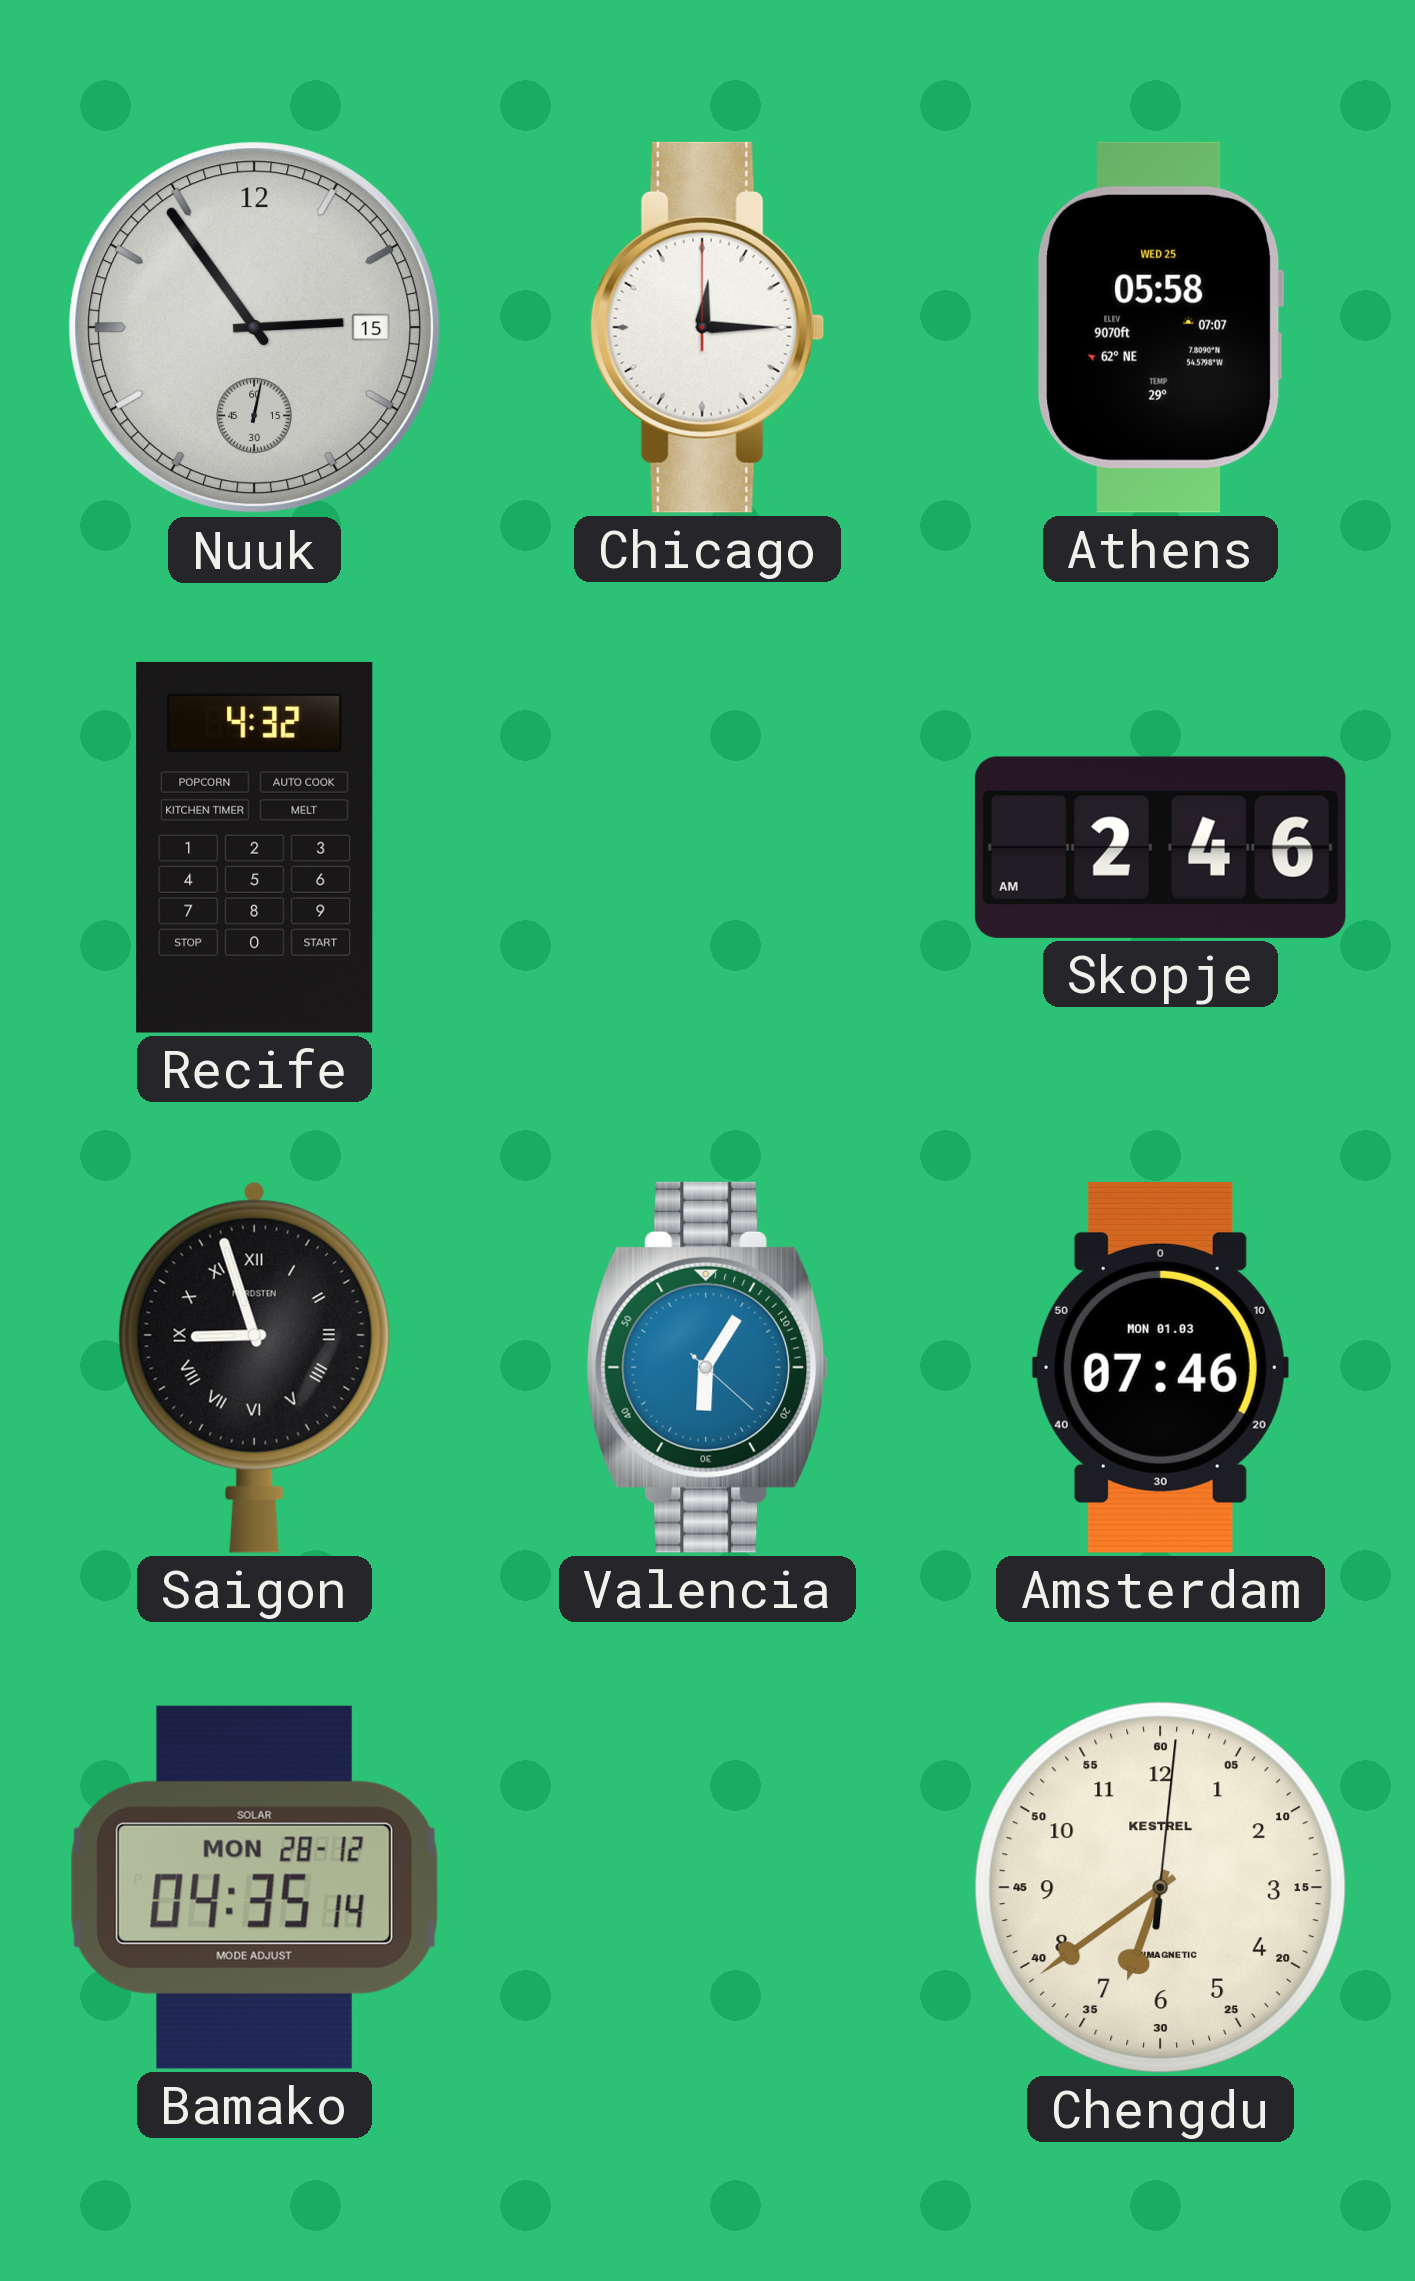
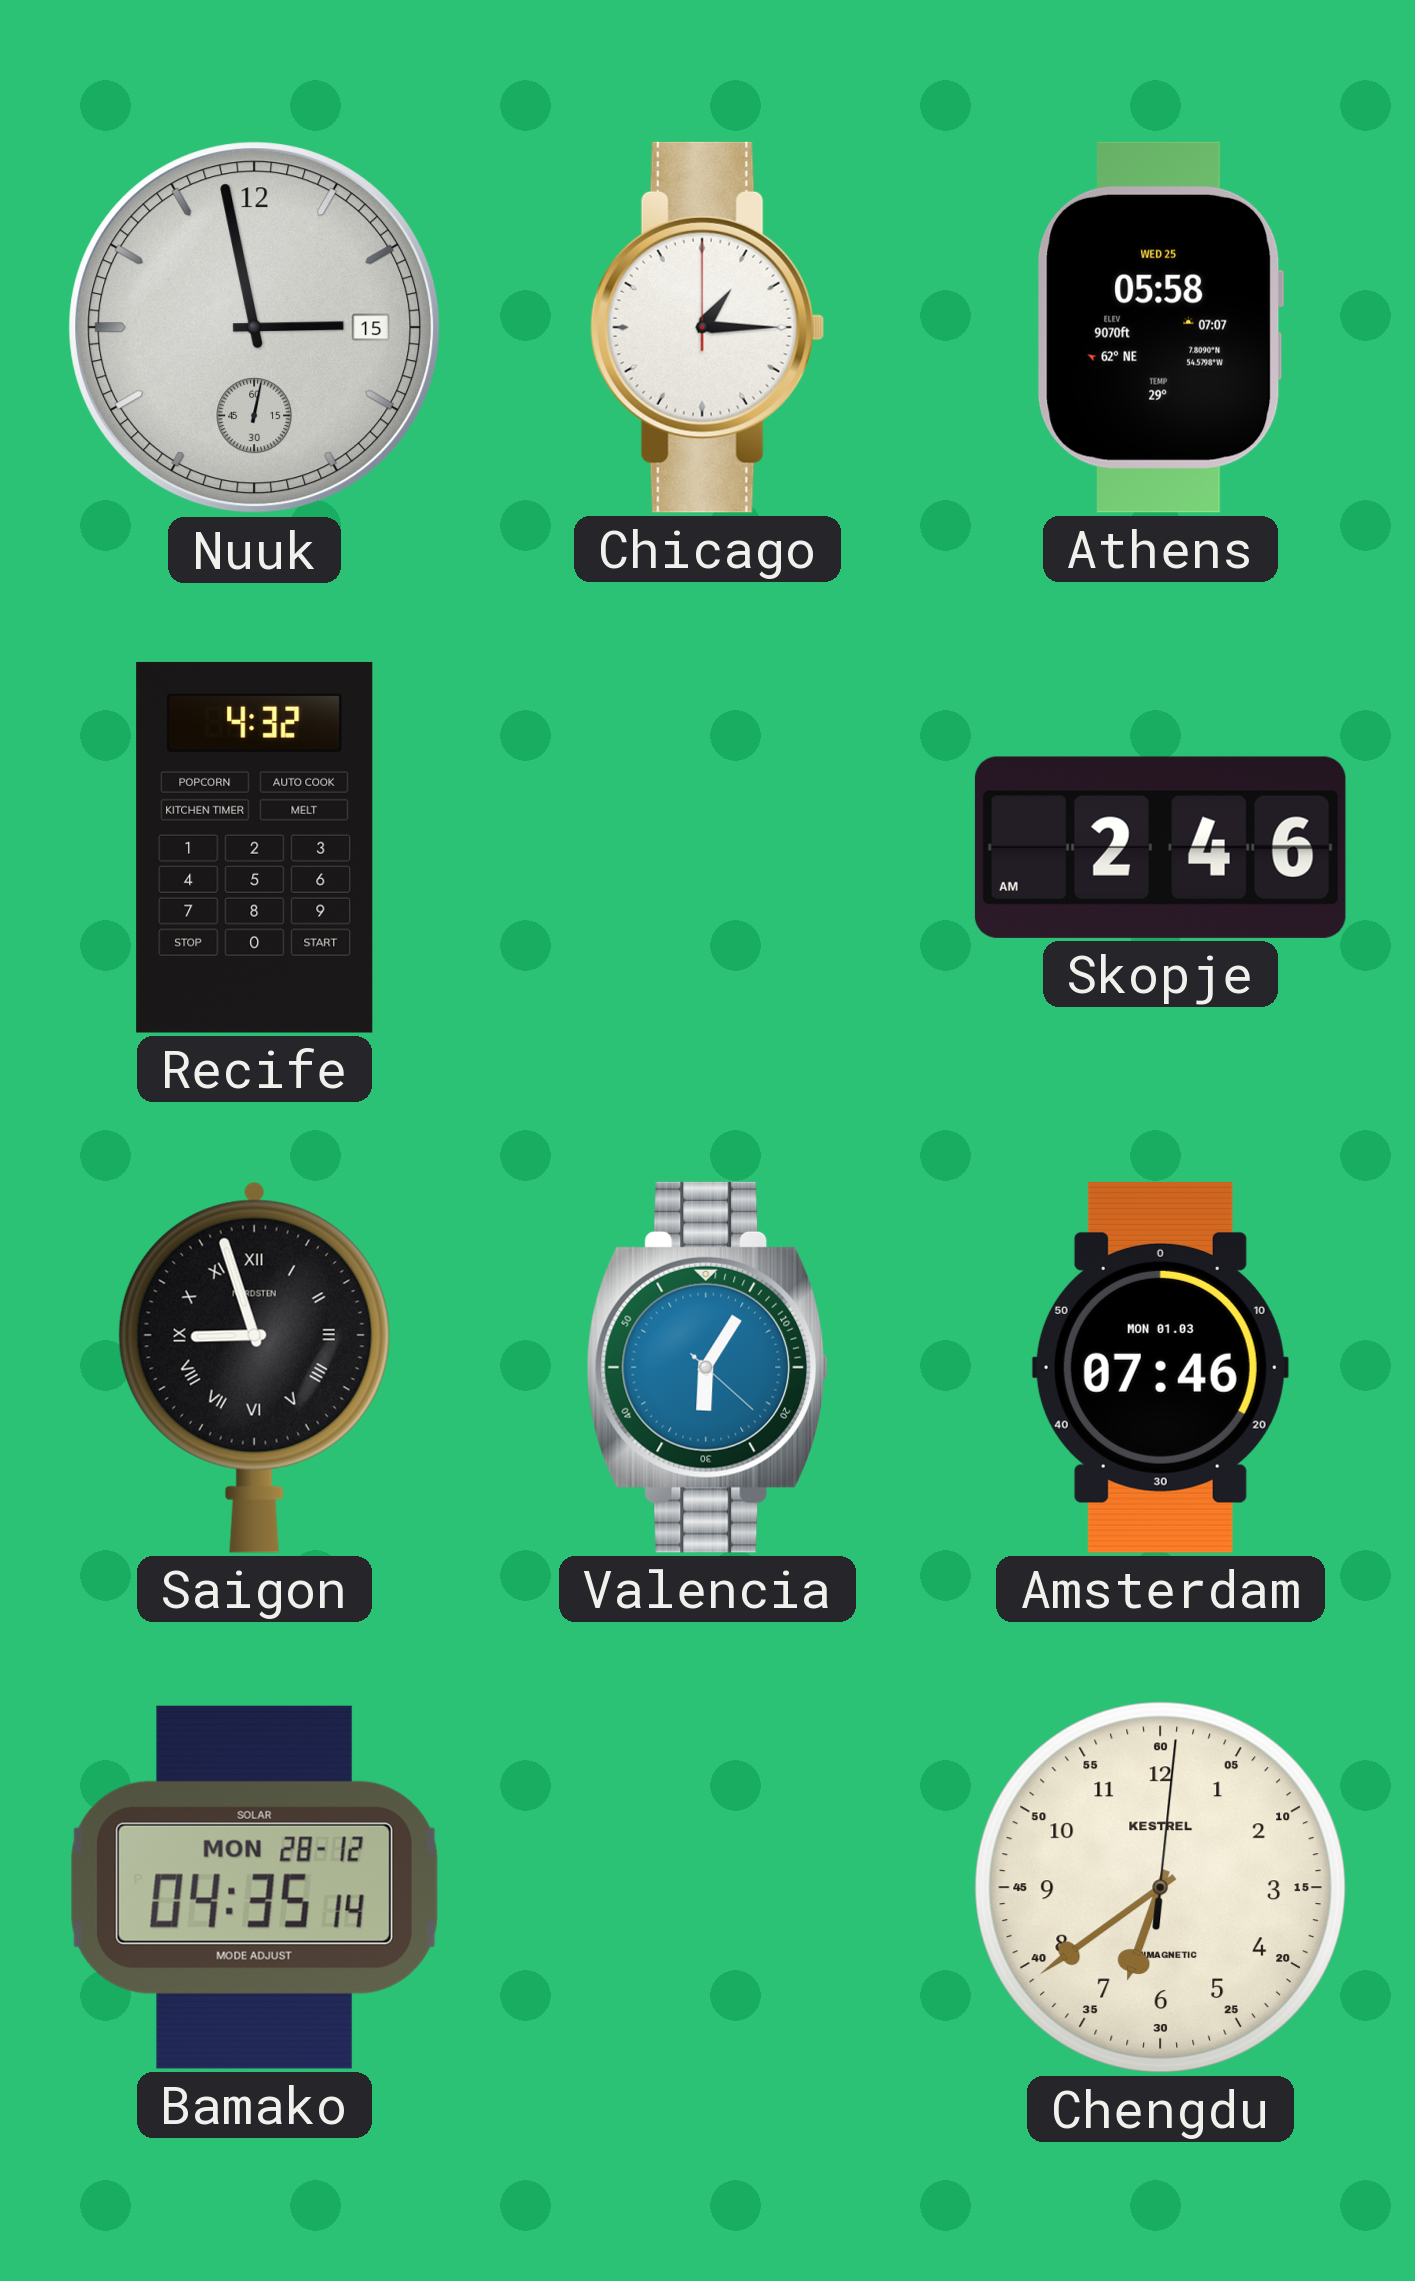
Nuuk: 2:54 -> 2:58 (255, 328)
Chicago: 12:15 -> 1:15 (707, 327)
